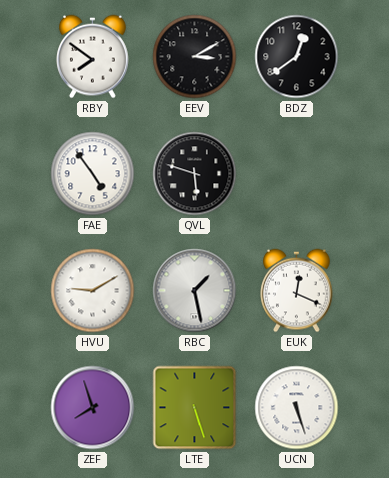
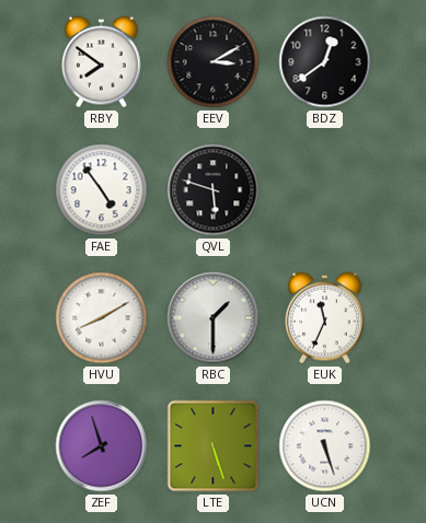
HVU: 9:10 -> 8:10 (102, 318)
RBC: 1:28 -> 1:30 (214, 318)
EUK: 12:19 -> 11:34 (325, 318)
